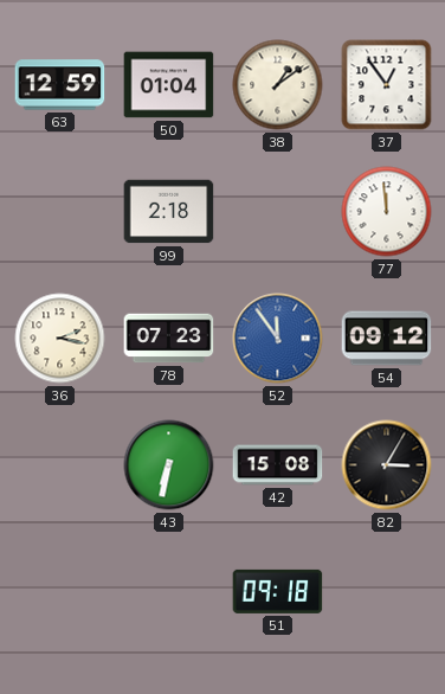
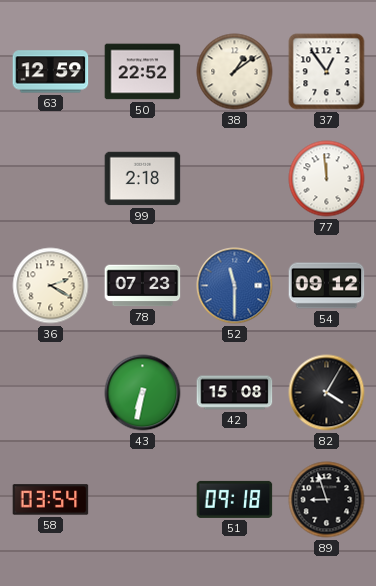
50: 01:04 -> 22:52 (143, 72)
36: 2:17 -> 2:20 (51, 286)
52: 11:54 -> 11:30 (235, 286)
82: 3:05 -> 4:05 (327, 393)
58: none -> 03:54 (51, 500)
89: none -> 8:57 (327, 500)
